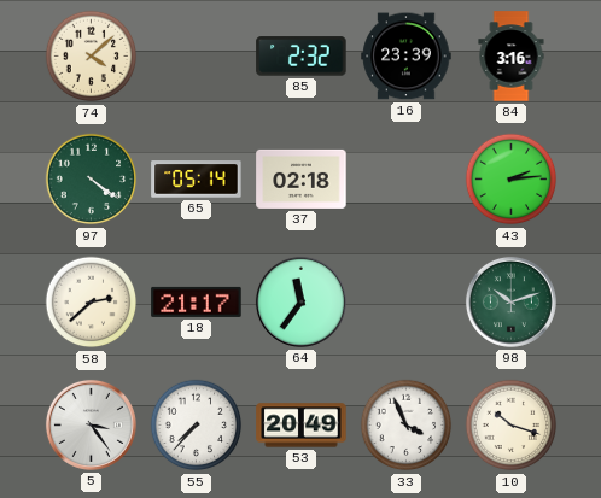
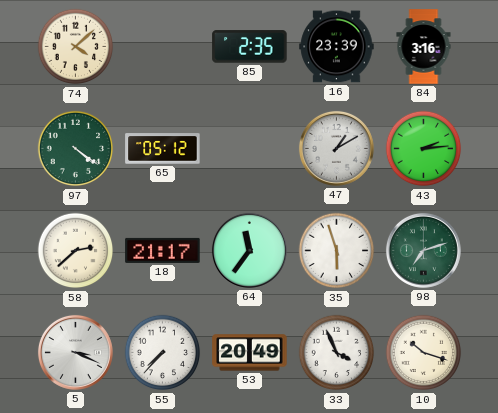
85: 2:32 -> 2:35 (250, 47)
65: 05:14 -> 05:12 (163, 149)
37: 02:18 -> none (302, 178)
47: none -> 1:10 (336, 148)
35: none -> 5:57 (337, 251)
98: 10:12 -> 7:12 (423, 250)
5: 3:24 -> 3:19 (75, 352)
